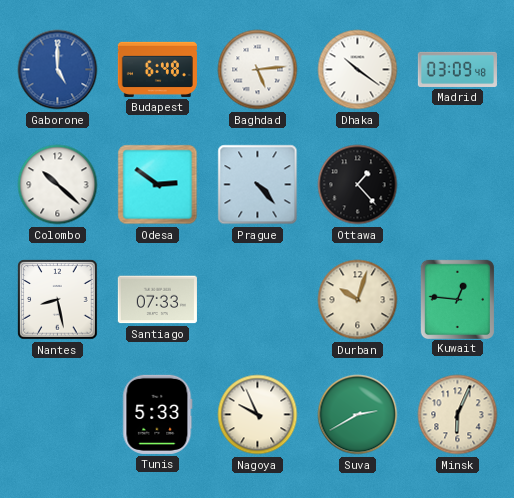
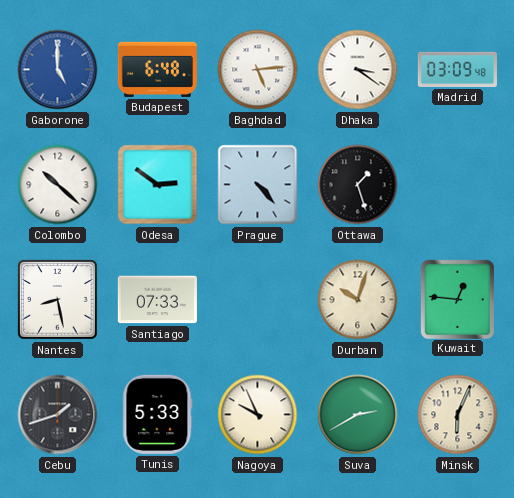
Dhaka: 10:21 -> 3:21 (358, 70)
Ottawa: 1:23 -> 1:27 (358, 185)
Cebu: none -> 1:42 (58, 415)
